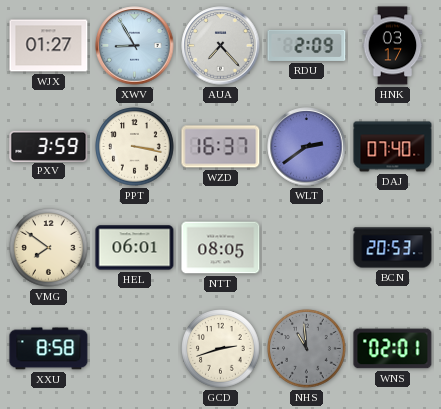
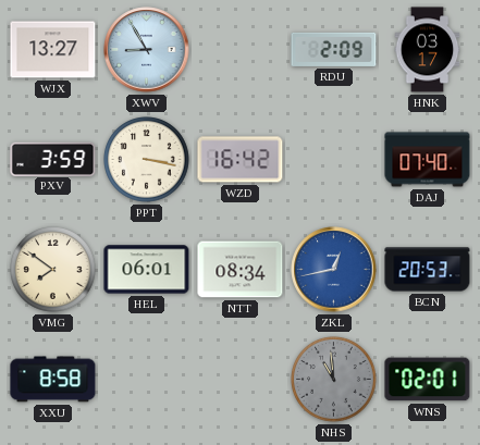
WJX: 01:27 -> 13:27 (53, 50)
AUA: 7:23 -> none (221, 46)
WZD: 16:37 -> 16:42 (241, 160)
WLT: 2:39 -> none (307, 147)
NTT: 08:05 -> 08:34 (241, 270)
ZKL: none -> 12:43 (334, 270)
GCD: 2:42 -> none (221, 349)
